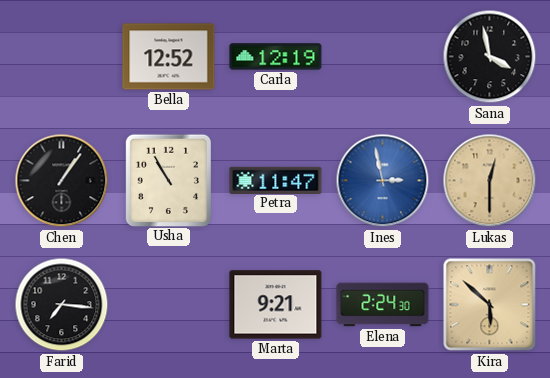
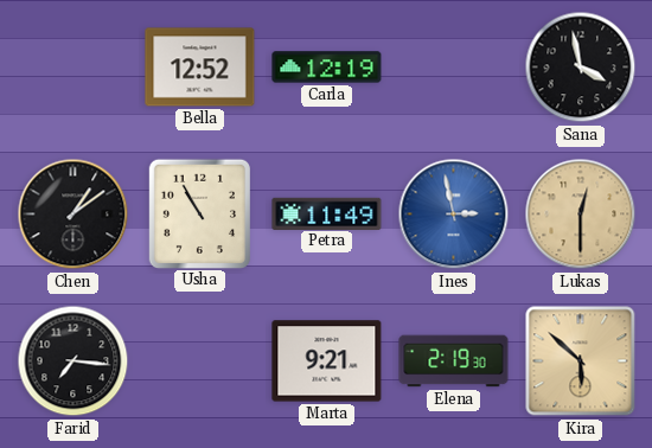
Chen: 1:06 -> 1:09 (73, 215)
Petra: 11:47 -> 11:49 (327, 213)
Elena: 2:24 -> 2:19 (454, 361)
